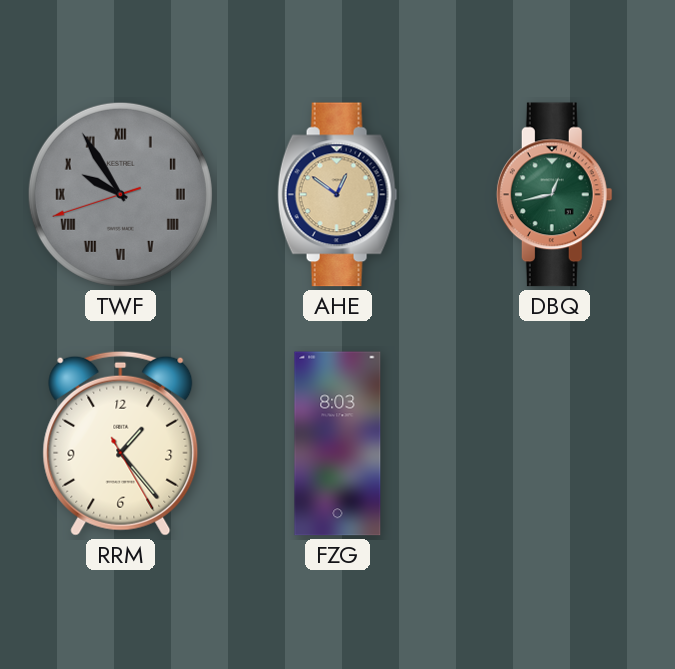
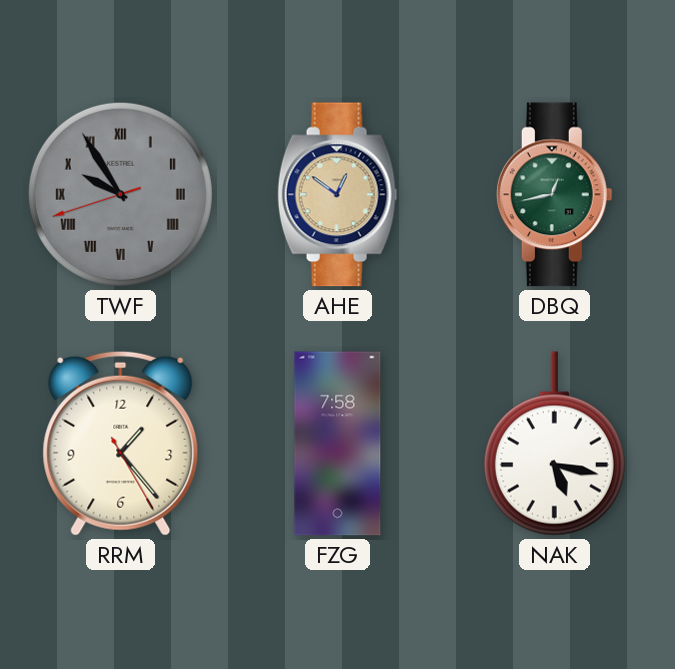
FZG: 8:03 -> 7:58 (338, 444)
NAK: none -> 5:17 (554, 444)
